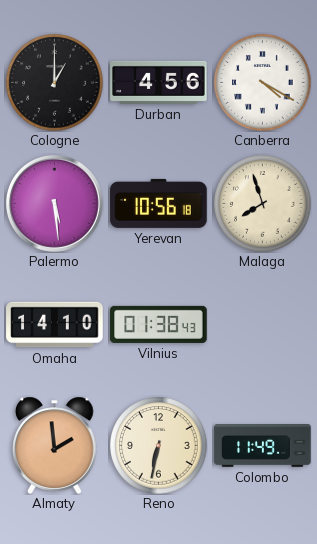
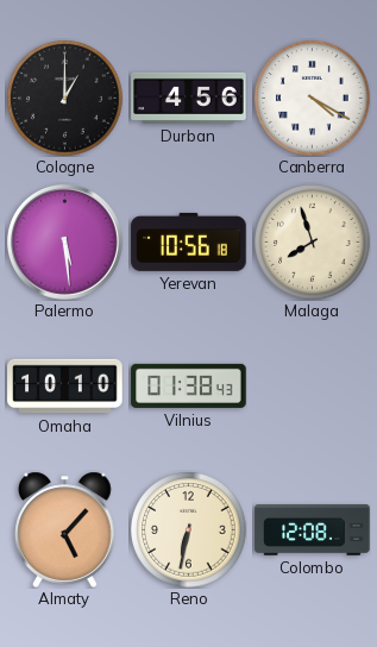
Omaha: 14:10 -> 10:10 (65, 387)
Almaty: 1:59 -> 5:07 (65, 529)
Colombo: 11:49 -> 12:08 (313, 530)
